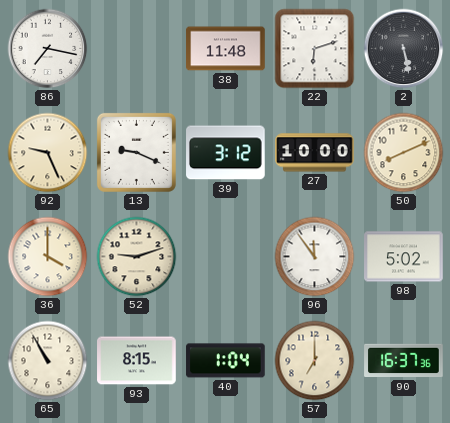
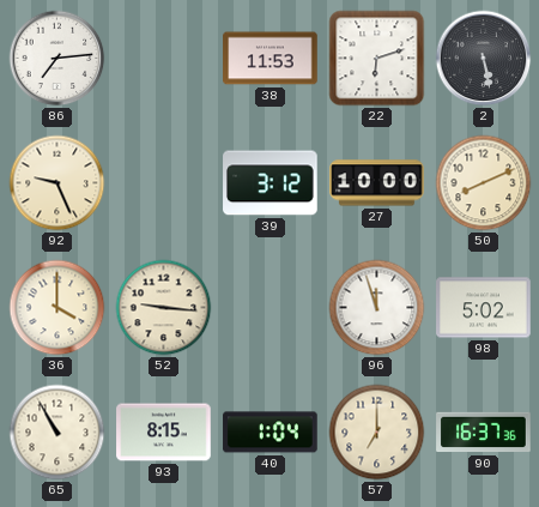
86: 7:17 -> 7:14 (57, 59)
38: 11:48 -> 11:53 (271, 59)
13: 9:19 -> none (136, 152)
52: 9:12 -> 9:16 (164, 308)
96: 11:54 -> 11:57 (377, 308)
